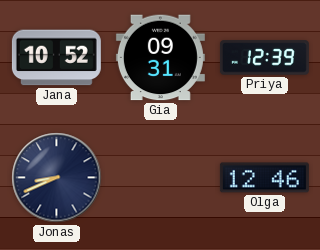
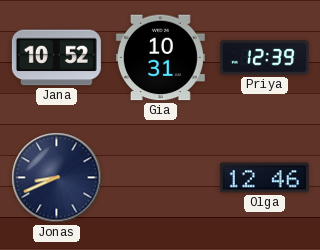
Gia: 09:31 -> 10:31 (160, 58)
